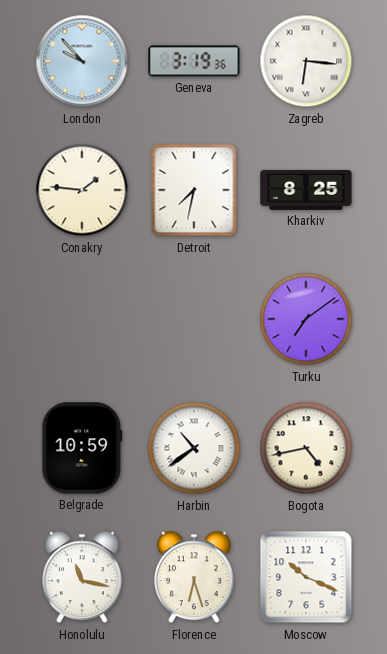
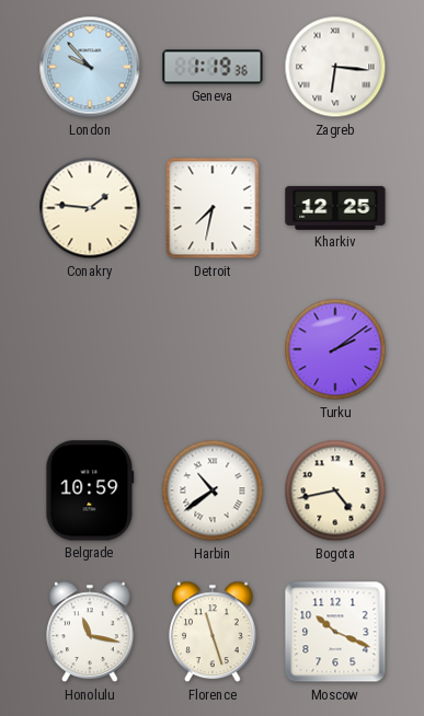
Geneva: 3:19 -> 1:19 (213, 67)
Kharkiv: 8:25 -> 12:25 (335, 208)
Turku: 7:09 -> 2:09 (335, 349)
Florence: 6:27 -> 11:27 (213, 632)
